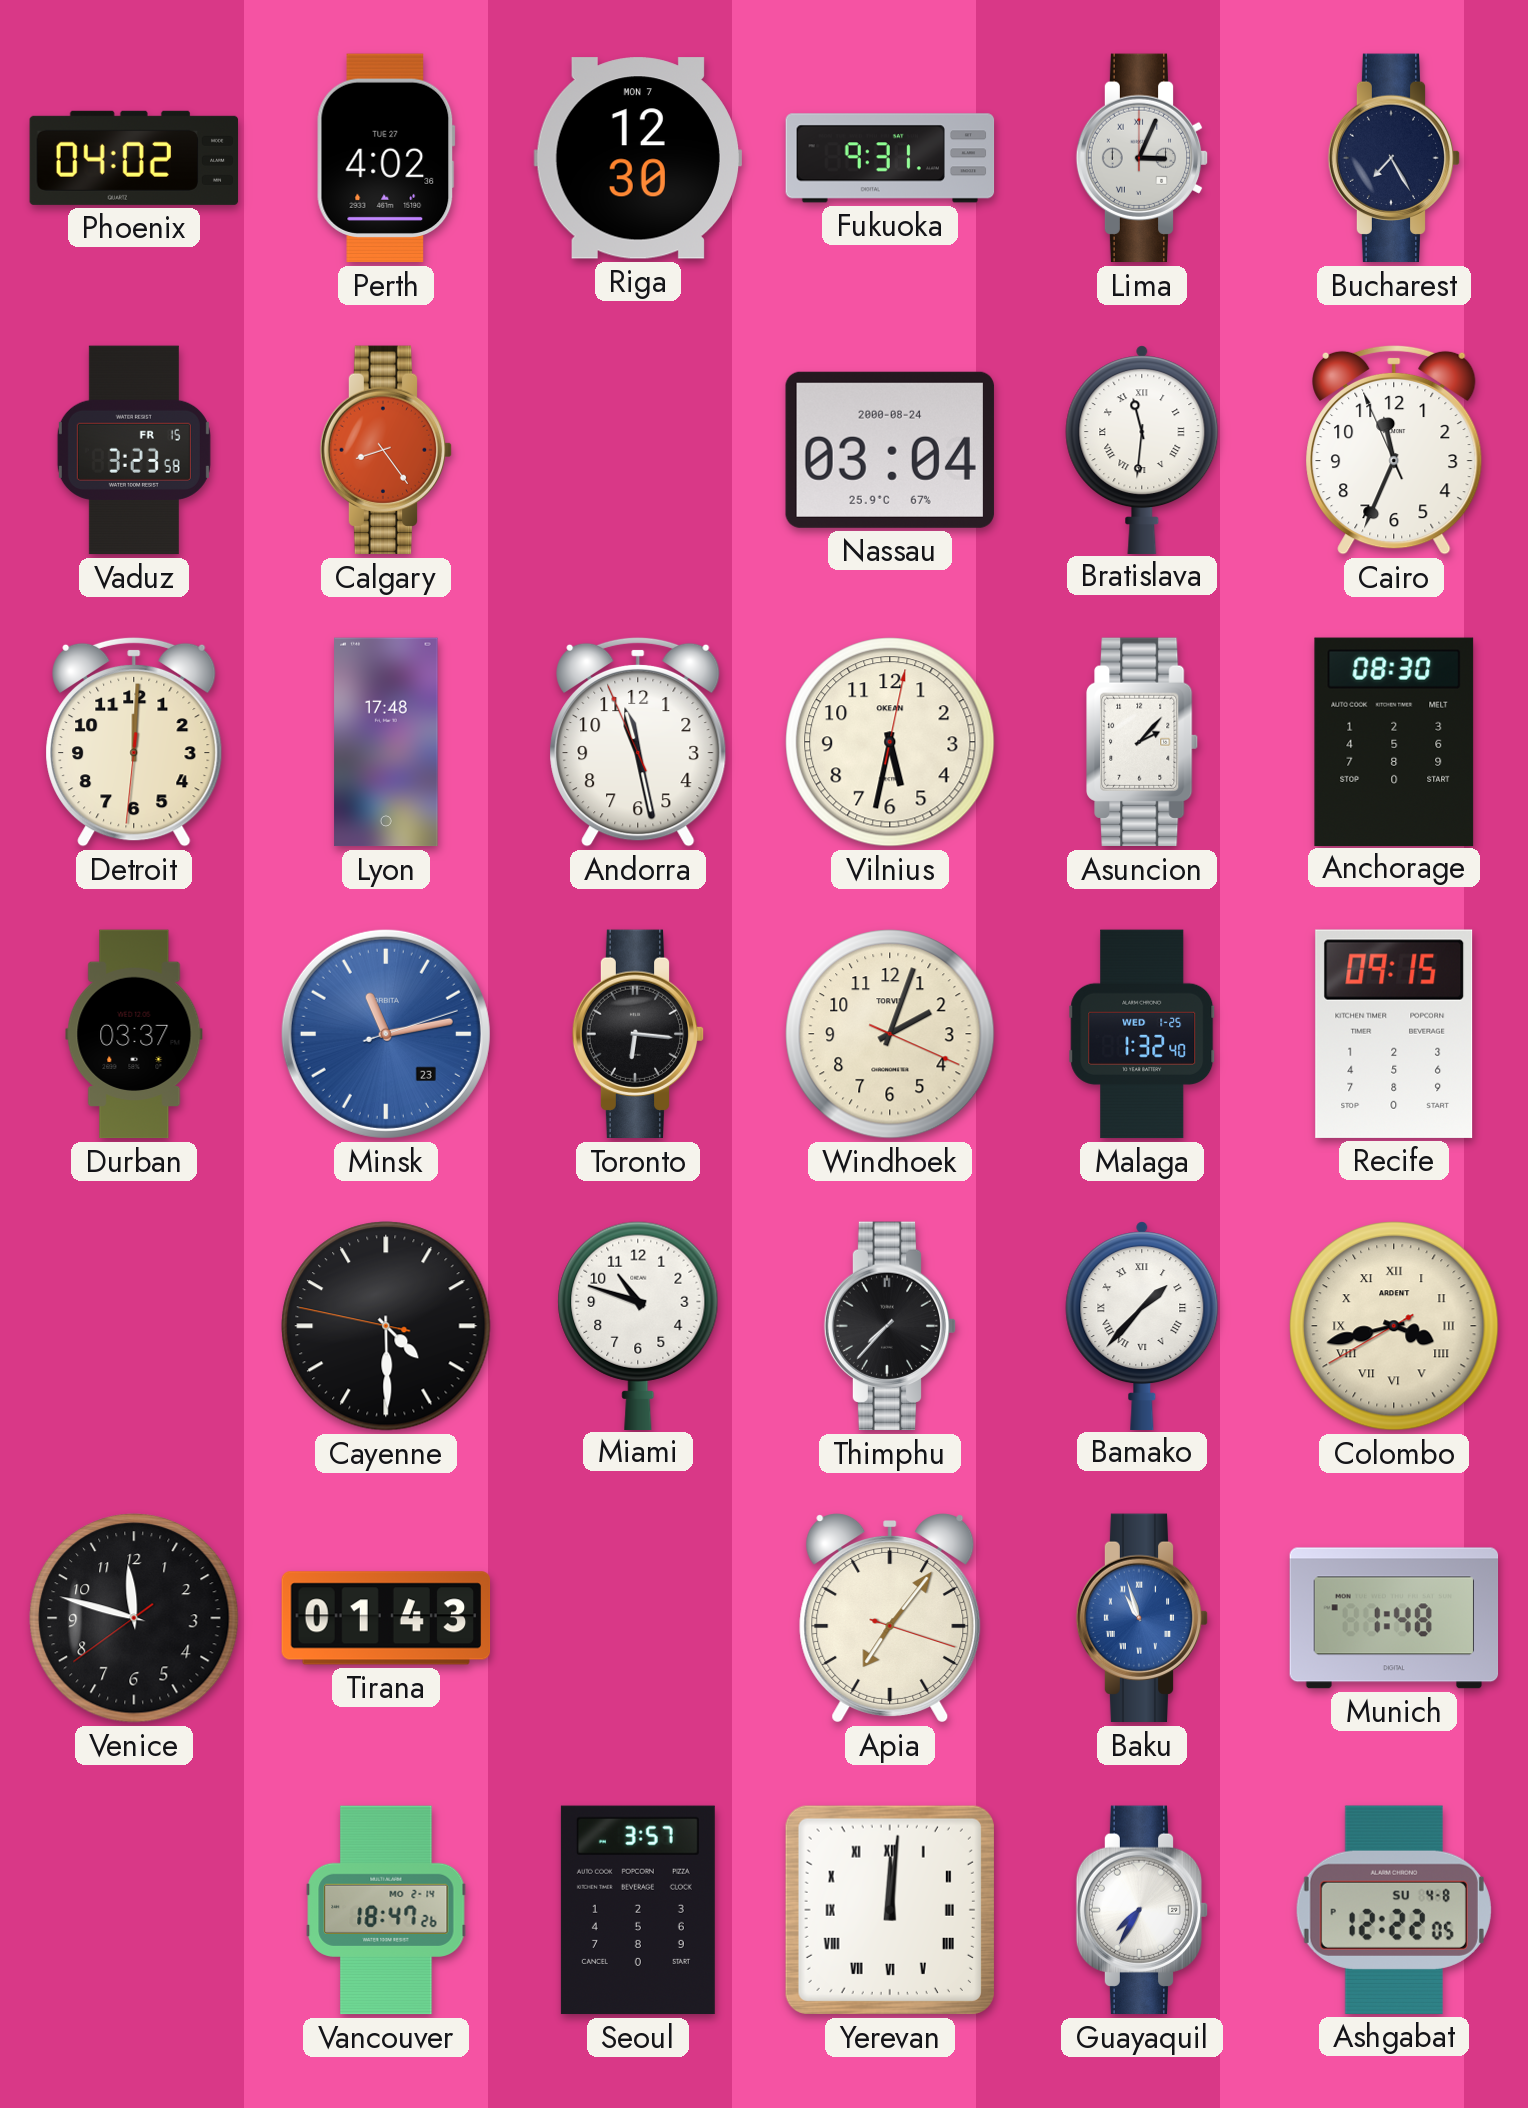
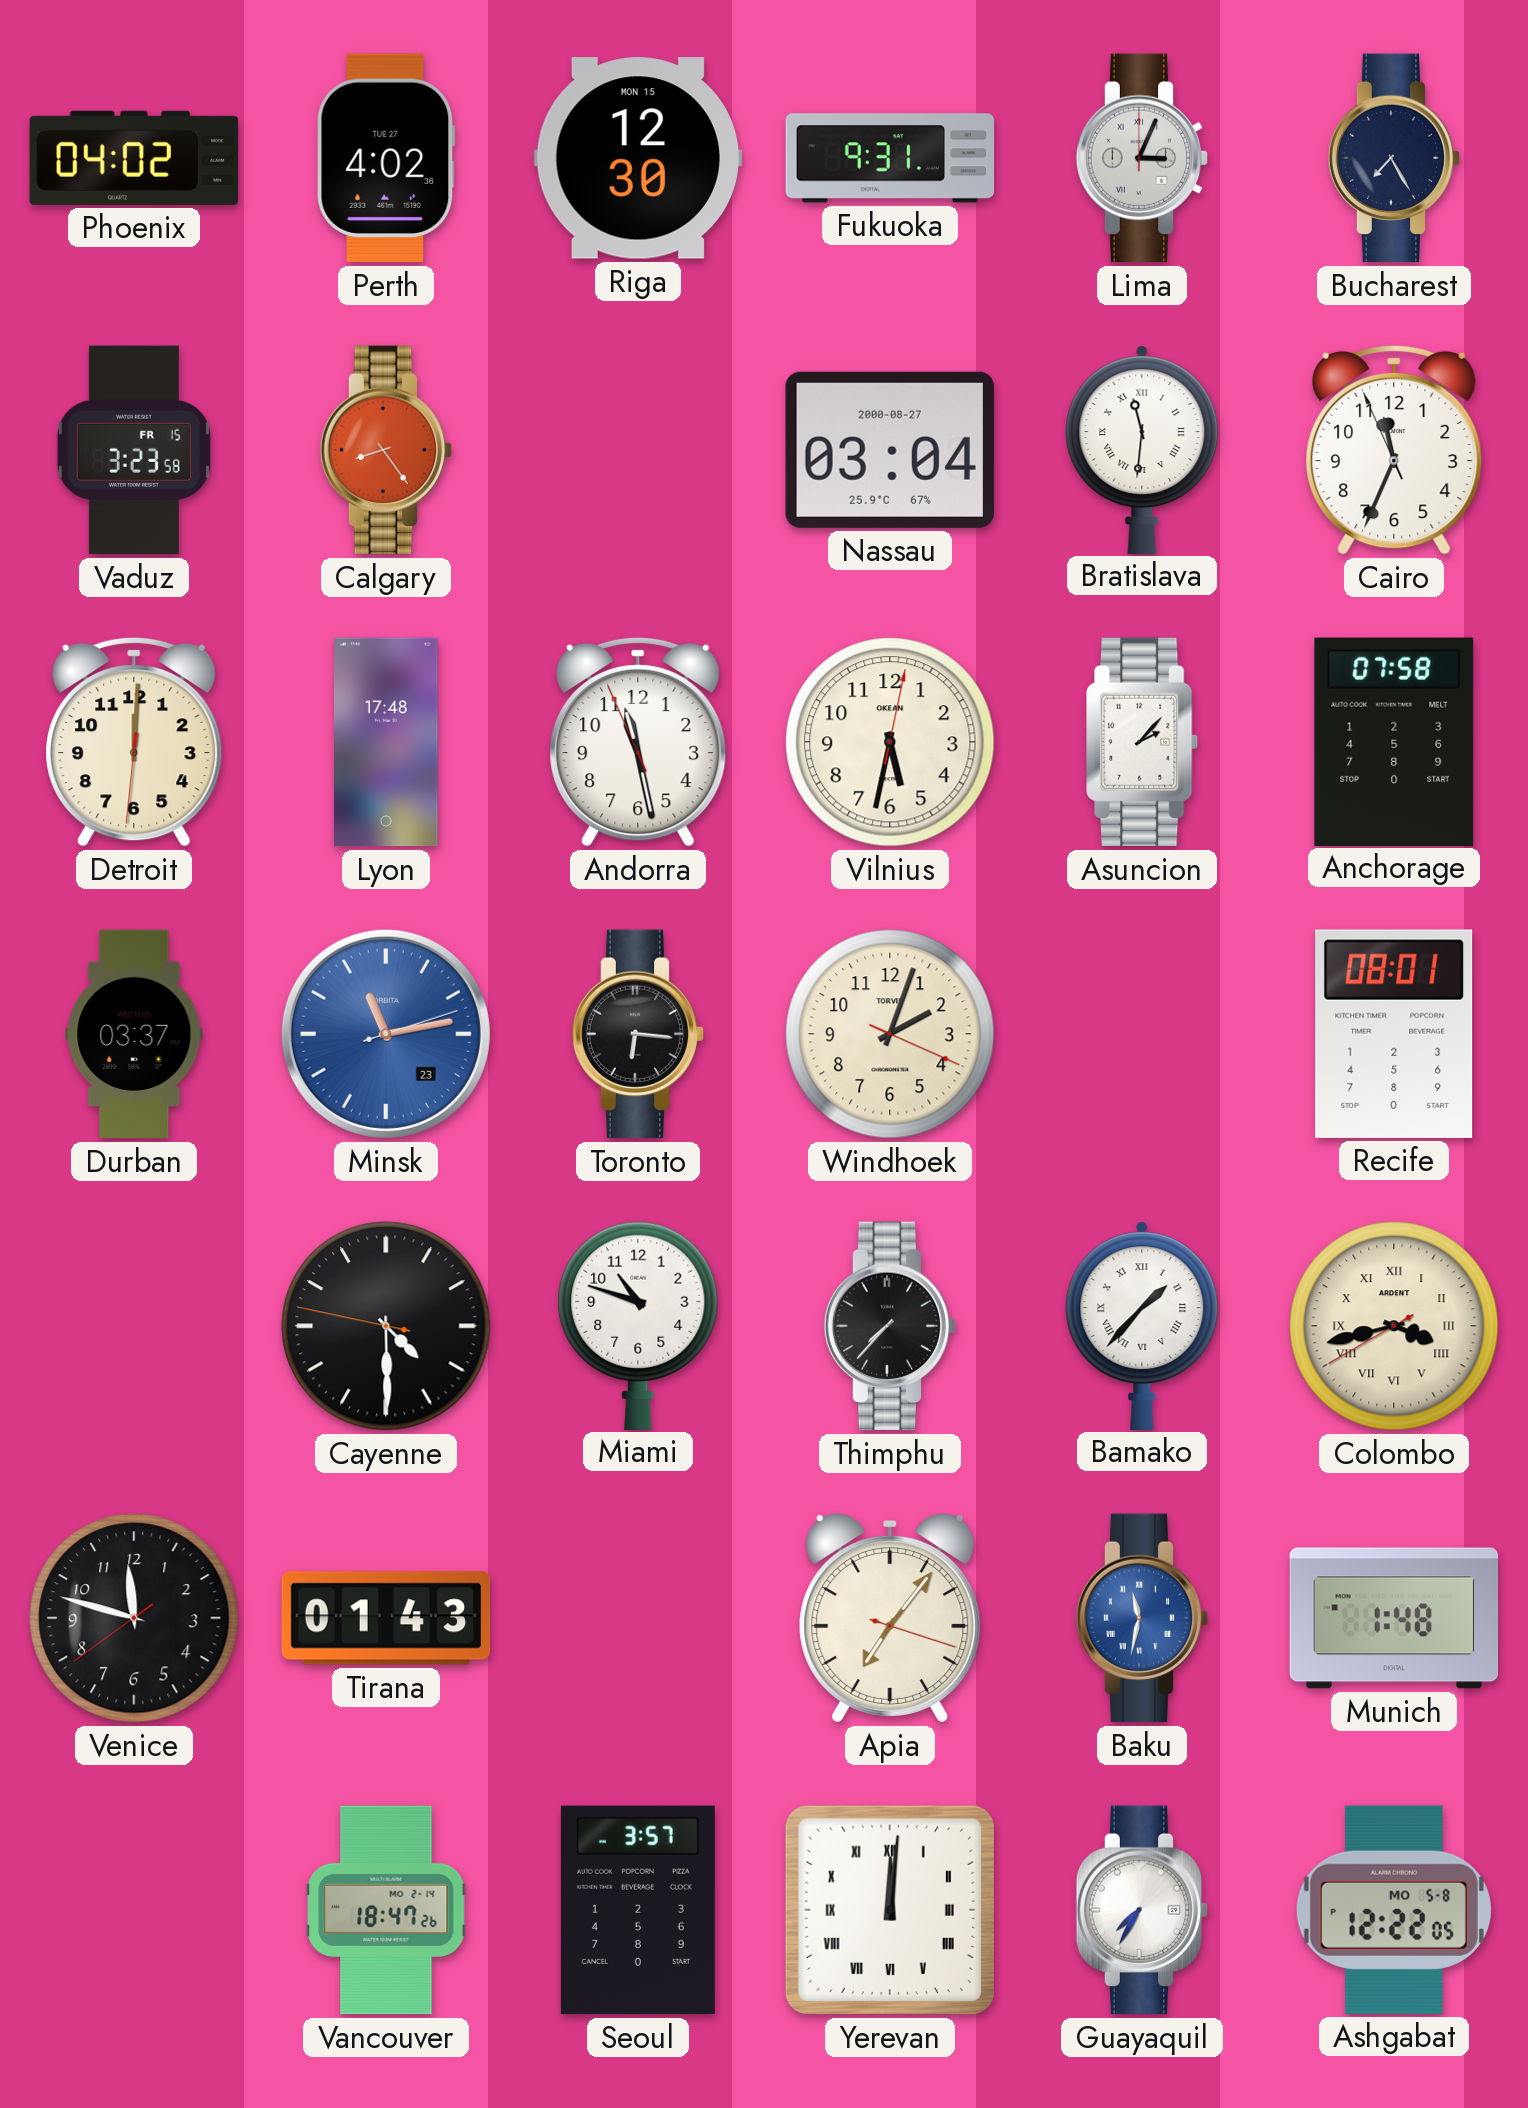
Riga date: MON 7 -> MON 15 (637, 158)
Nassau date: 2000-08-24 -> 2000-08-27 (890, 450)
Anchorage: 08:30 -> 07:58 (1394, 741)
Malaga: 1:32 -> none (1142, 1034)
Recife: 09:15 -> 08:01 (1394, 1034)
Baku: 10:57 -> 11:32 (1142, 1618)
Ashgabat date: SU 4-8 -> MO 5-8 (1394, 1910)
